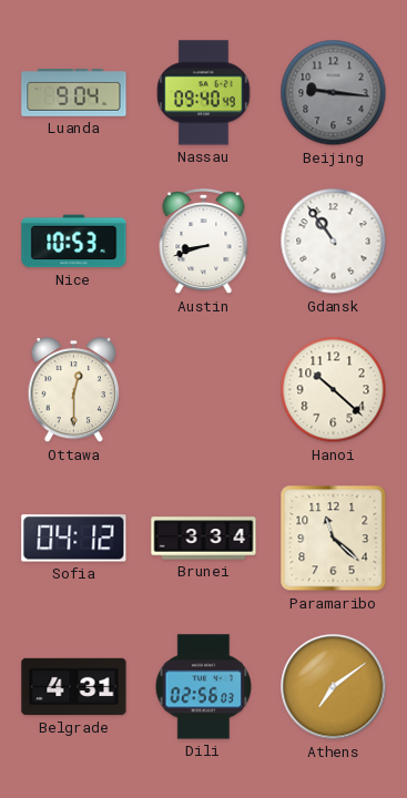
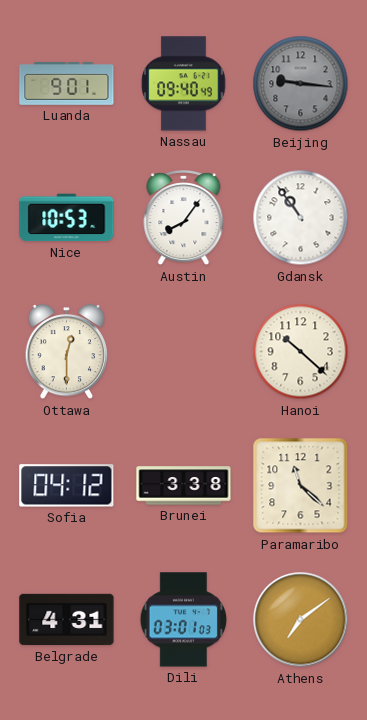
Luanda: 9:04 -> 9:01 (67, 83)
Austin: 8:42 -> 8:06 (184, 219)
Brunei: 3:34 -> 3:38 (184, 486)
Dili: 02:56 -> 03:01 (183, 620)
